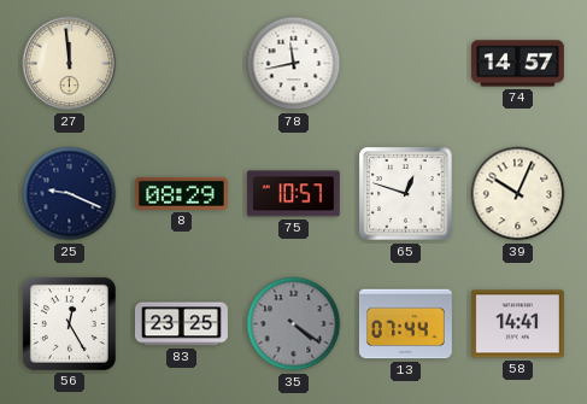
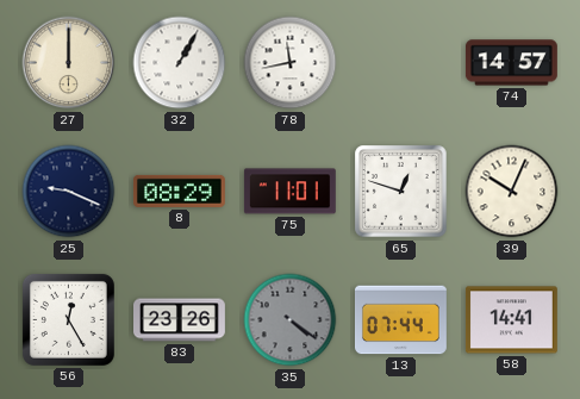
27: 11:59 -> 12:00 (69, 63)
32: none -> 1:05 (180, 63)
75: 10:57 -> 11:01 (289, 192)
83: 23:25 -> 23:26 (180, 320)
